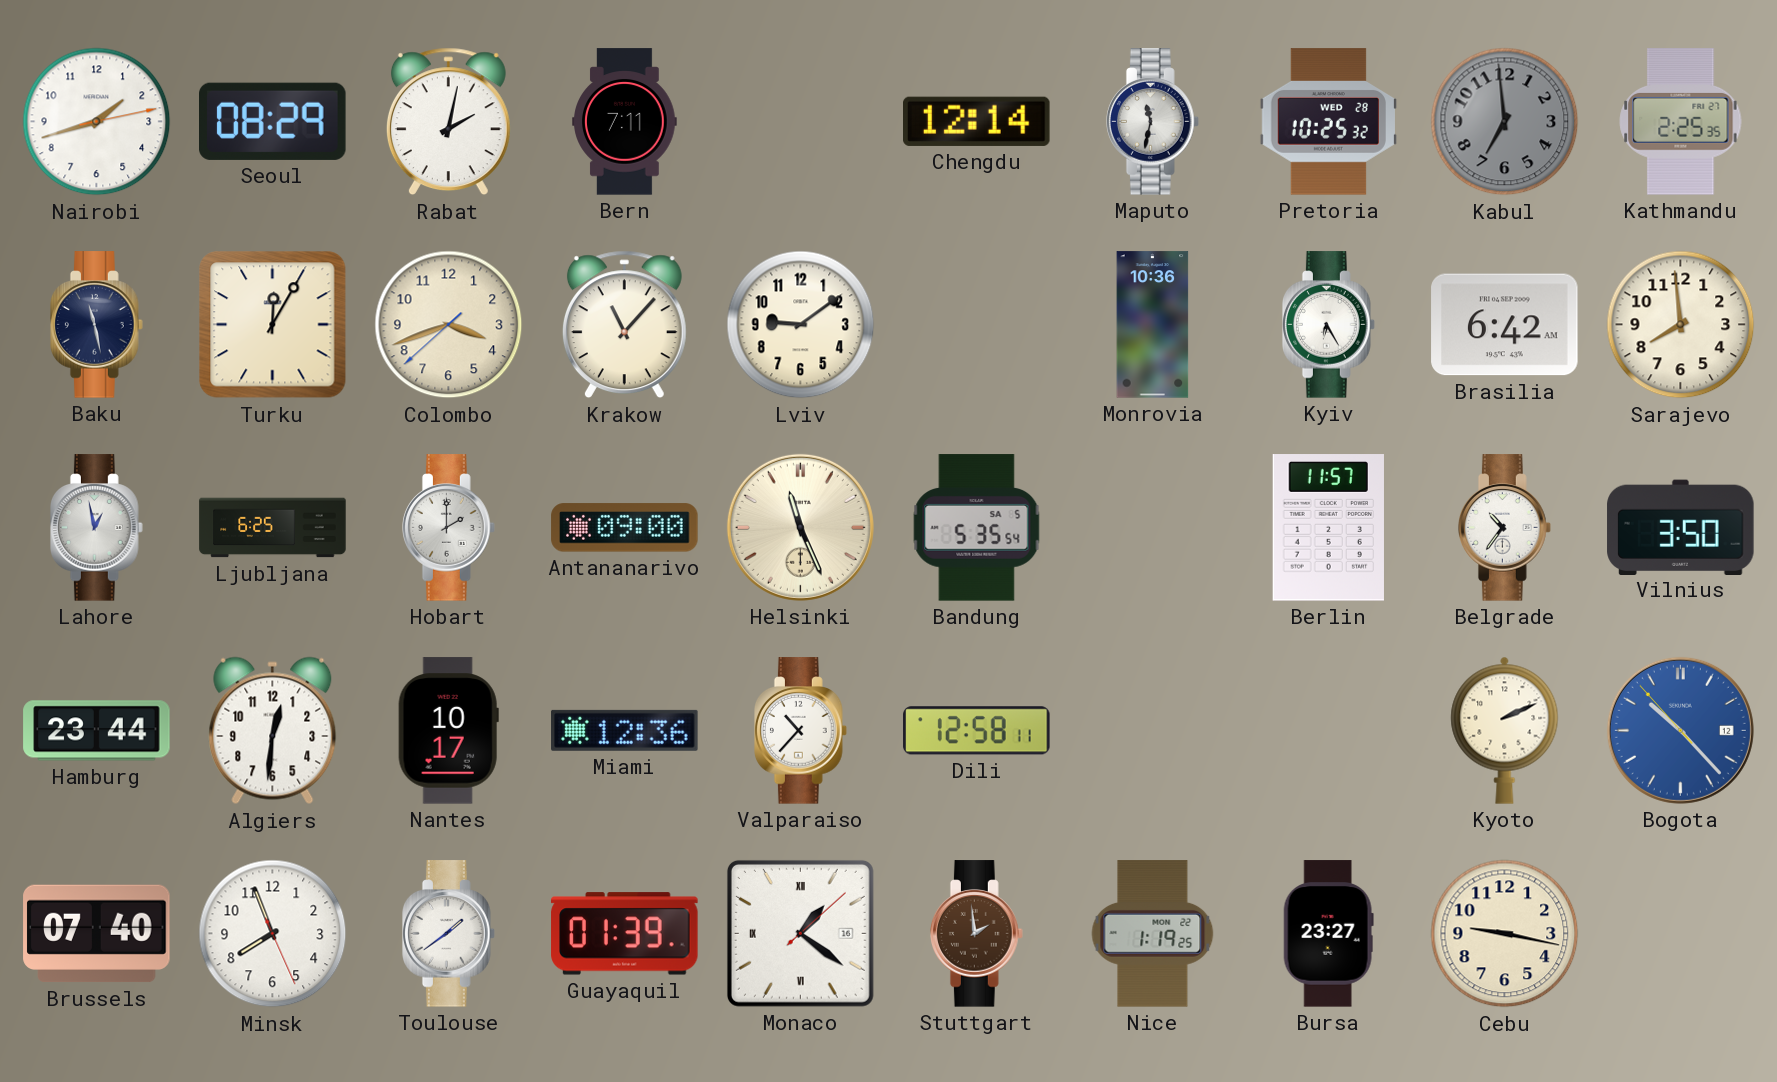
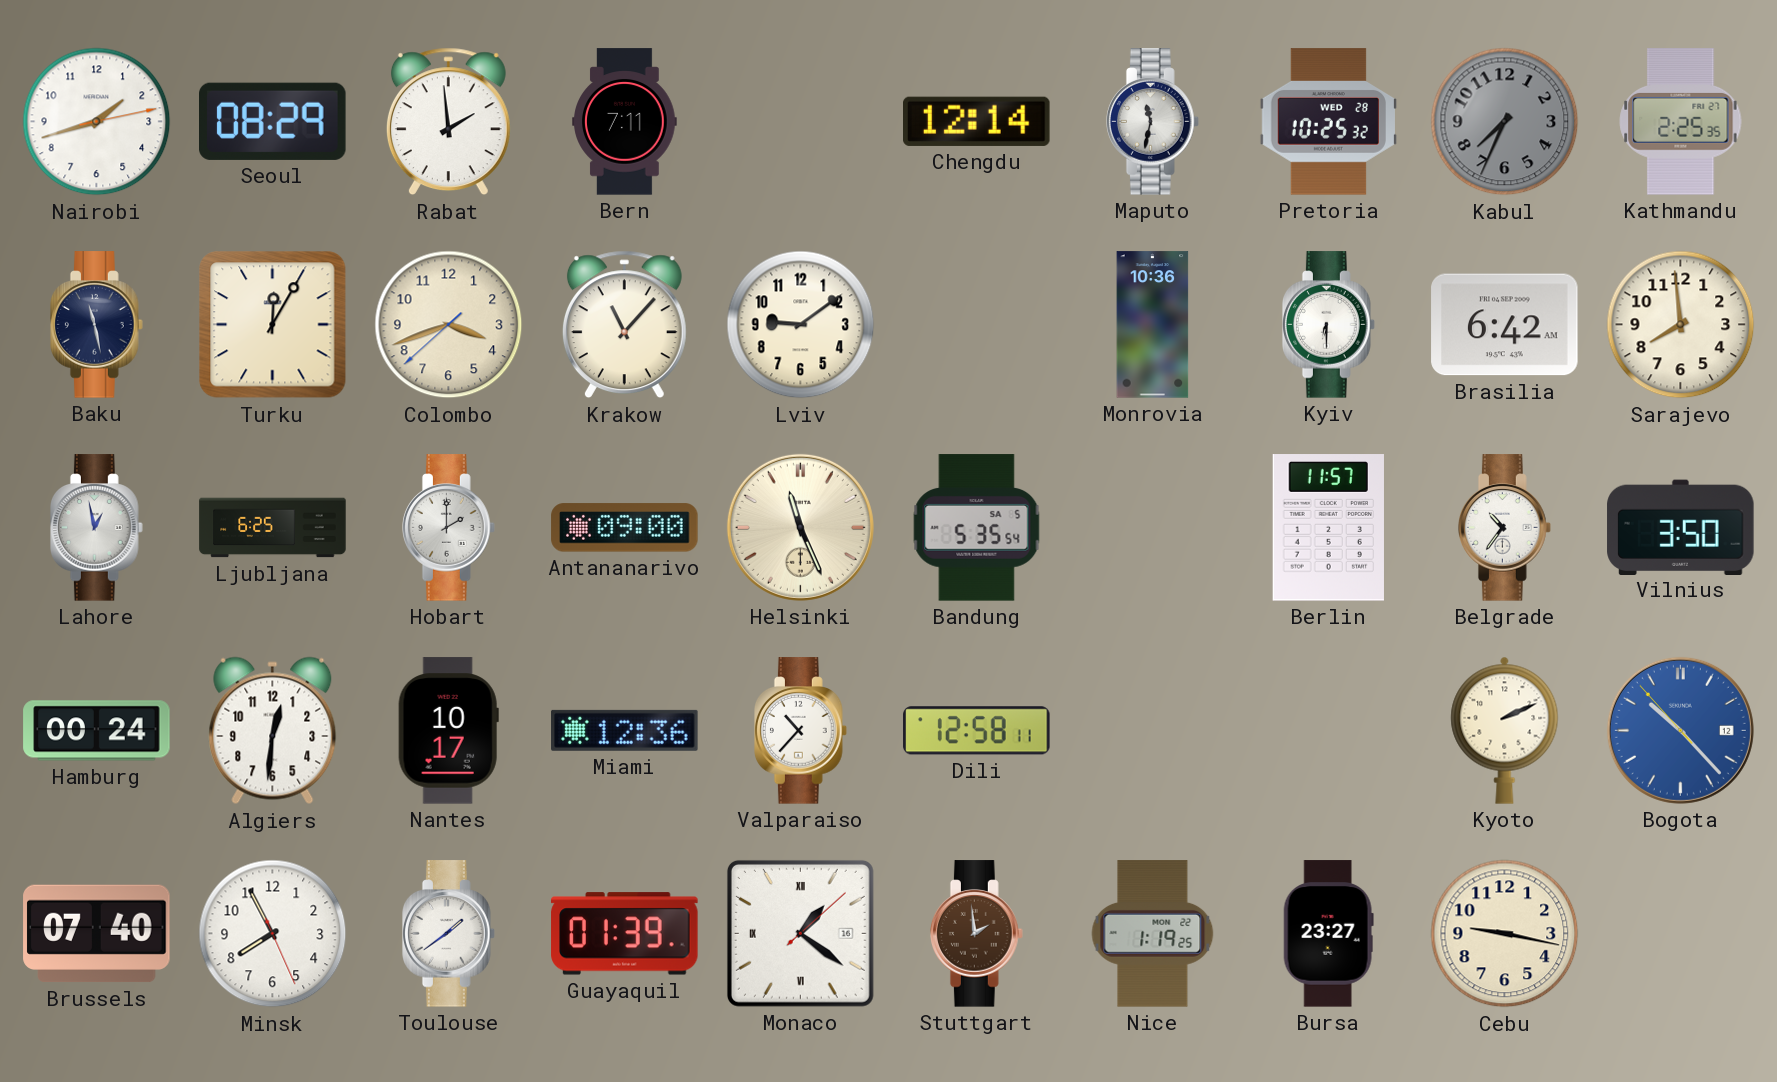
Rabat: 2:02 -> 1:59 (448, 122)
Kabul: 6:59 -> 7:34 (1505, 122)
Kyiv: 6:25 -> 6:30 (1329, 325)
Hamburg: 23:44 -> 00:24 (97, 731)
Minsk: 7:56 -> 7:55 (273, 934)
